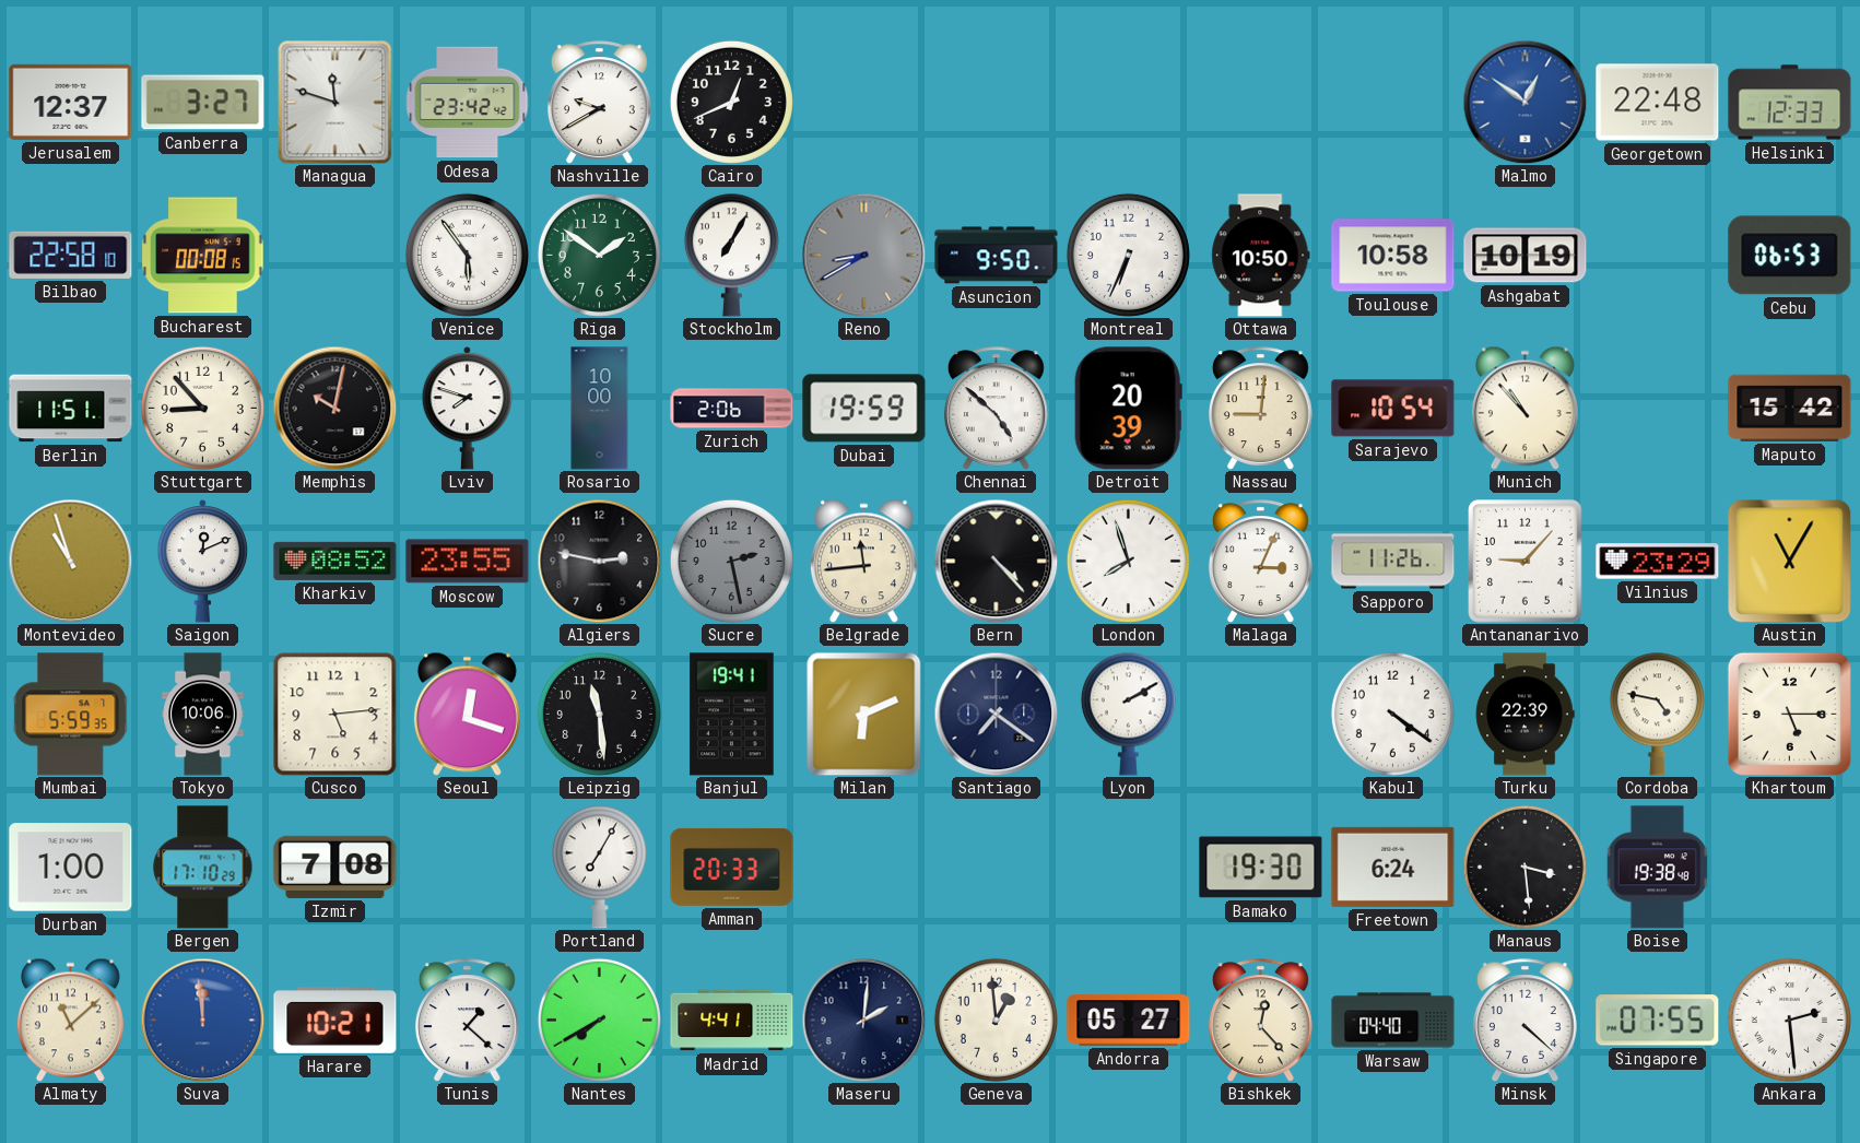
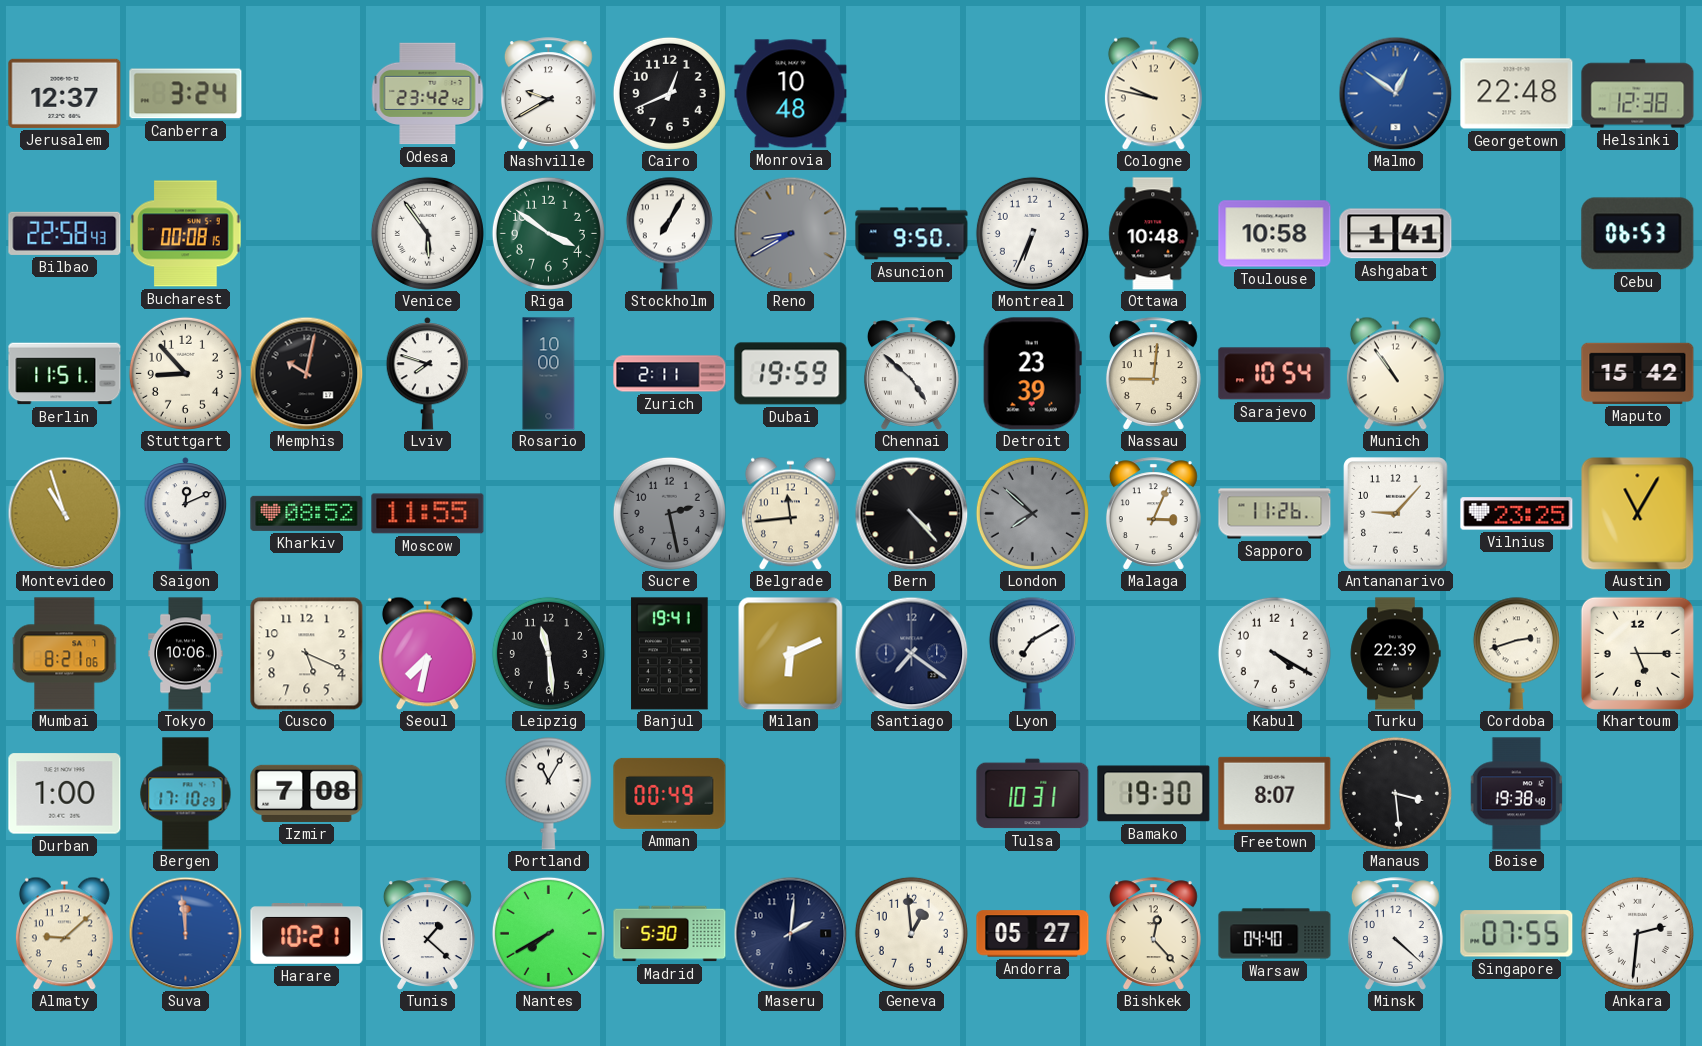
Canberra: 3:27 -> 3:24 (186, 94)
Managua: 11:48 -> none (335, 102)
Monrovia: none -> 10:48 (791, 94)
Cologne: none -> 9:47 (1153, 93)
Helsinki: 12:33 -> 12:38 (1638, 94)
Bilbao: 22:58:10 -> 22:58:43 (65, 233)
Riga: 1:51 -> 3:51 (548, 233)
Ottawa: 10:50 -> 10:48 (1154, 234)
Ashgabat: 10:19 -> 1:41 (1396, 234)
Zurich: 2:06 -> 2:11 (670, 374)
Detroit: 20:39 -> 23:39 (1032, 374)
Munich: 10:53 -> 10:54 (1395, 373)
Moscow: 23:55 -> 11:55 (428, 514)
Algiers: 2:47 -> none (599, 561)
London: 7:57 -> 7:52 (1032, 513)
London dial: white -> grey (1032, 513)
Vilnius: 23:29 -> 23:25 (1517, 514)
Mumbai: 5:59 -> 8:21 (65, 654)
Cusco: 5:14 -> 5:19 (307, 654)
Seoul: 12:18 -> 7:32 (427, 653)
Lyon: 2:10 -> 7:10 (1032, 653)
Kabul: 4:21 -> 4:20 (1274, 653)
Cordoba: 4:47 -> 2:42 (1516, 653)
Portland: 7:05 -> 11:05 (548, 793)
Amman: 20:33 -> 00:49 (670, 793)
Tulsa: none -> 10:31 (1033, 794)
Freetown: 6:24 -> 8:07 (1275, 793)
Almaty: 11:08 -> 9:08 (64, 933)
Madrid: 4:41 -> 5:30 (670, 934)
Ankara: 2:29 -> 2:31 (1637, 933)
